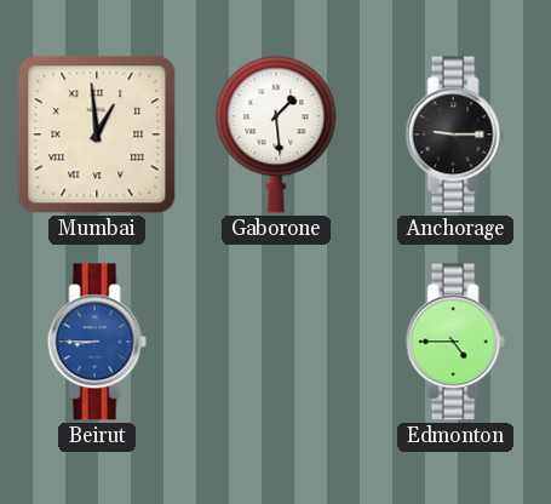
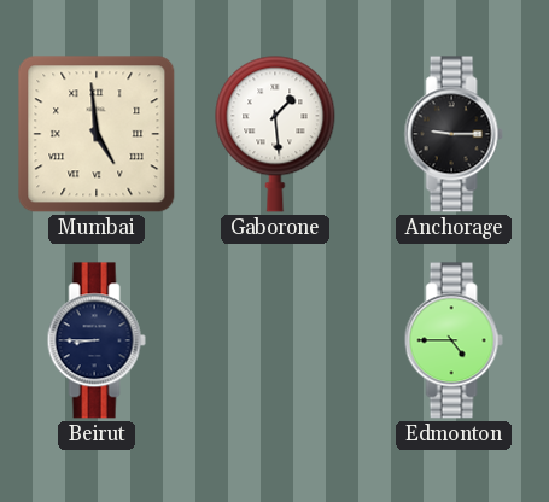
Mumbai: 12:59 -> 4:59 (97, 134)
Beirut dial: blue -> navy (97, 340)
